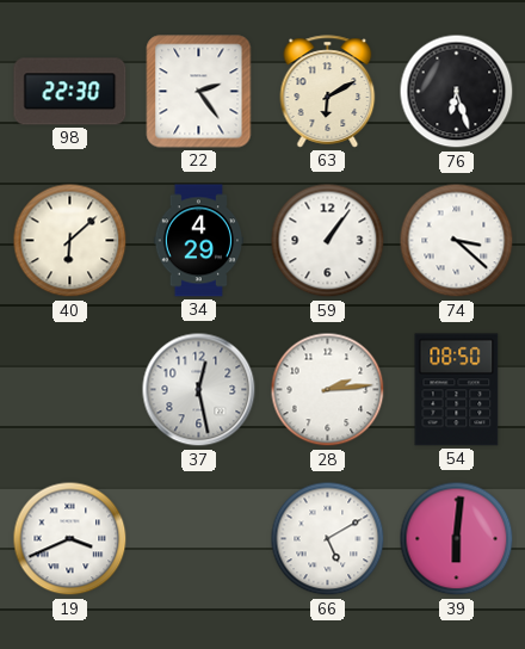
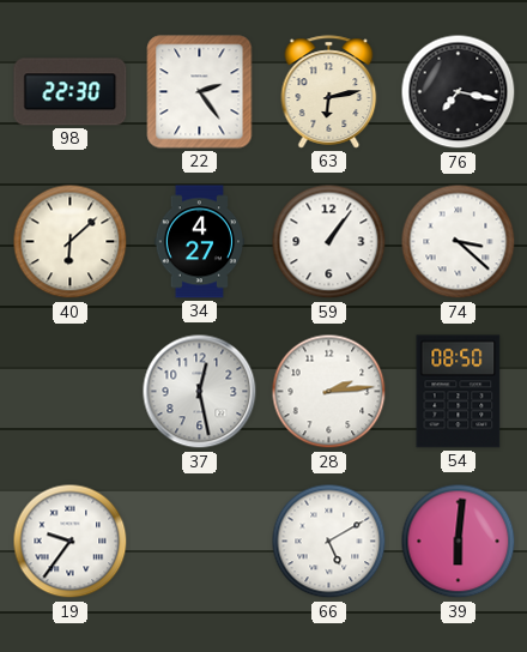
63: 6:10 -> 6:13 (329, 92)
76: 6:27 -> 7:17 (459, 92)
34: 4:29 -> 4:27 (199, 242)
19: 3:41 -> 9:36 (71, 542)
